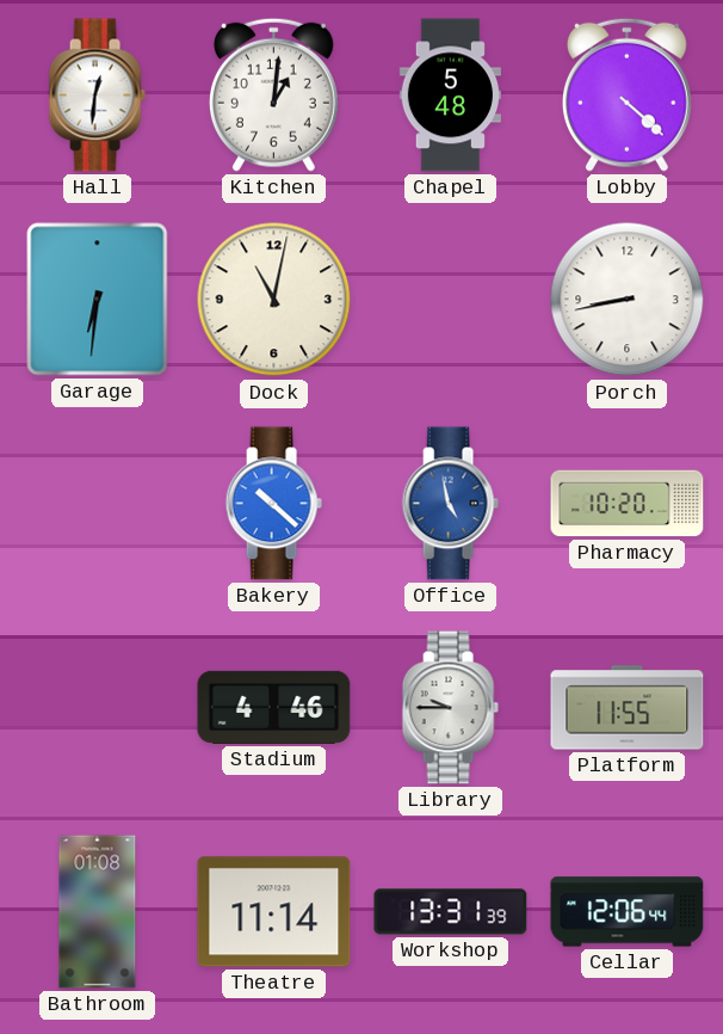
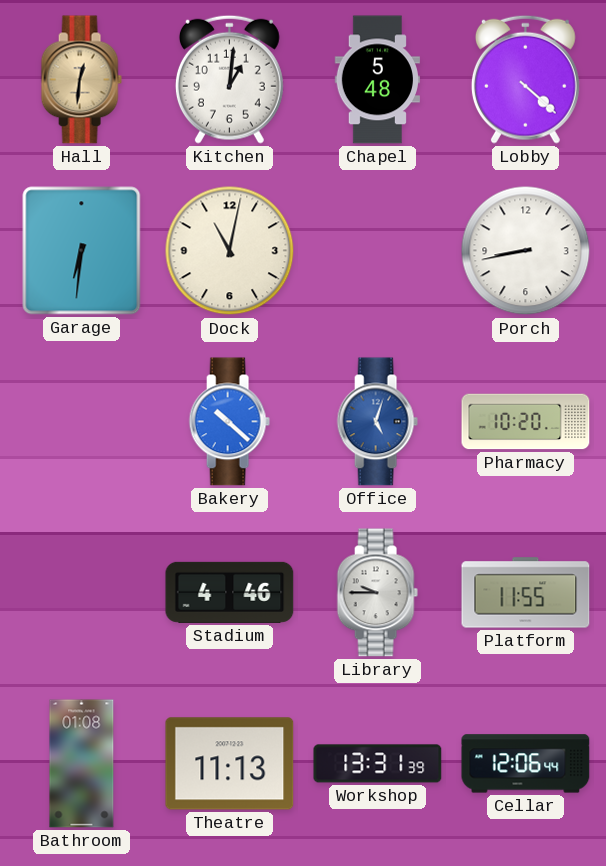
Hall dial: white -> champagne (81, 80)
Office: 4:58 -> 5:03 (377, 422)
Theatre: 11:14 -> 11:13 (230, 764)
